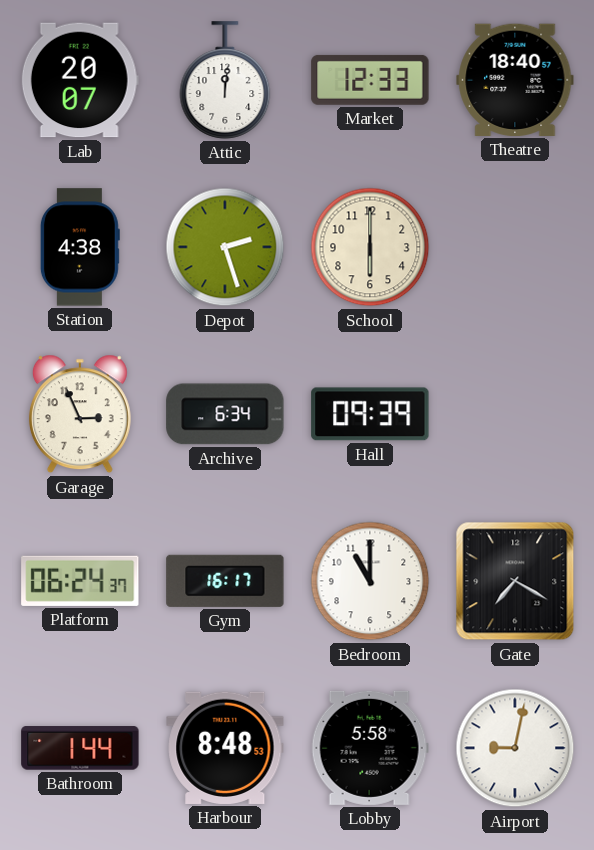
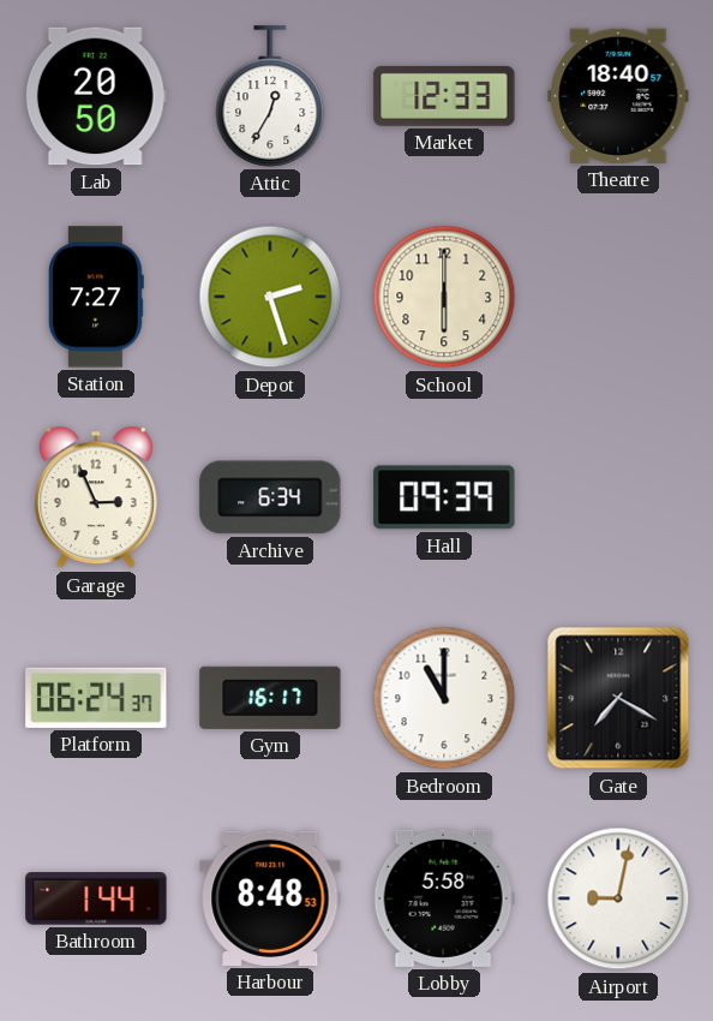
Lab: 20:07 -> 20:50 (96, 96)
Attic: 12:01 -> 12:35 (270, 96)
Station: 4:38 -> 7:27 (96, 297)
